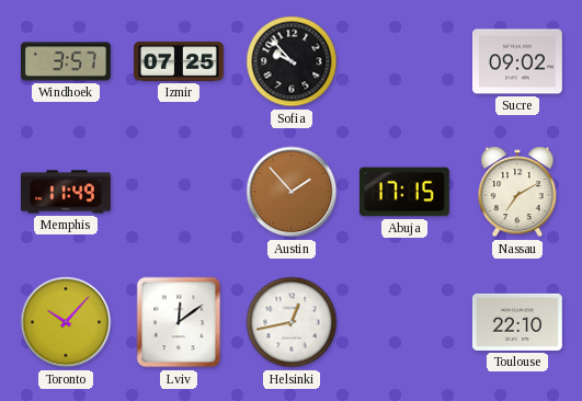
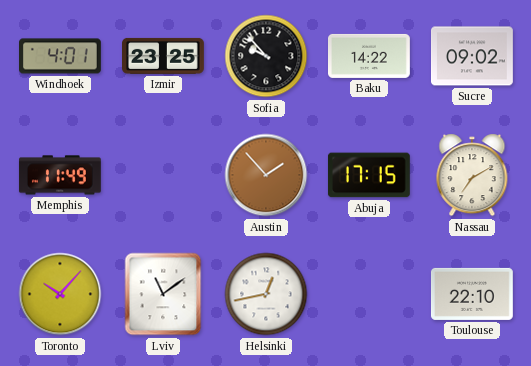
Windhoek: 3:57 -> 4:01 (61, 56)
Izmir: 07:25 -> 23:25 (164, 56)
Baku: none -> 14:22 (370, 56)
Lviv: 12:09 -> 11:09 (163, 294)
